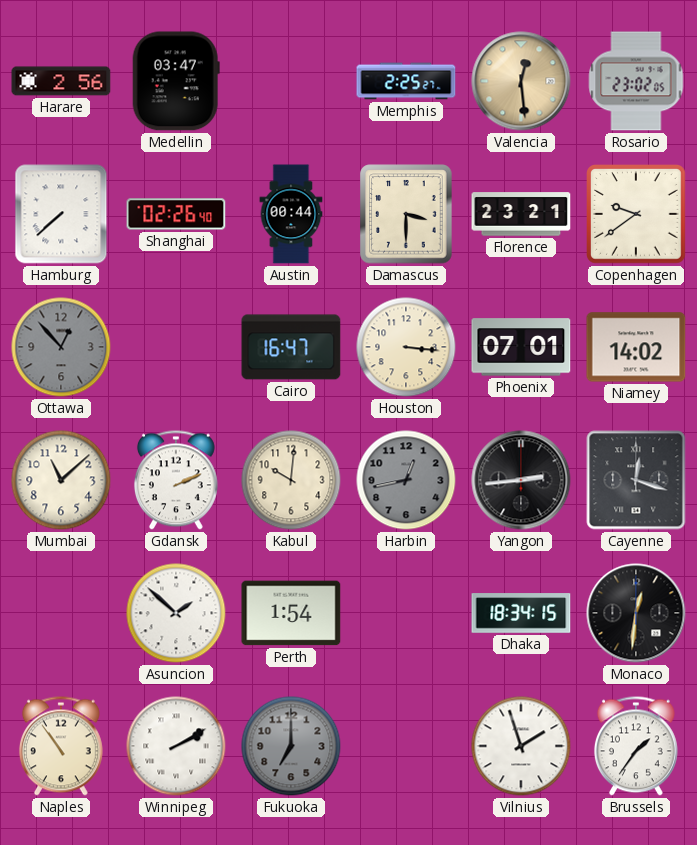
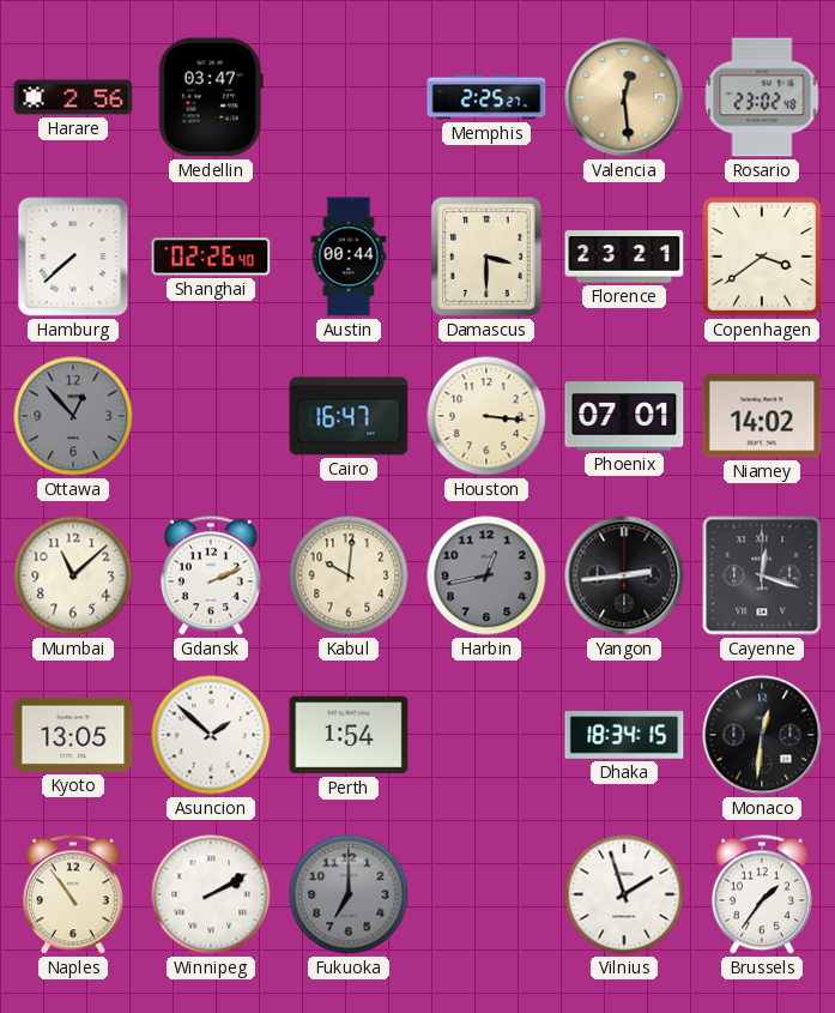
Rosario: 23:02:05 -> 23:02:48 (762, 97)
Copenhagen: 9:39 -> 3:39 (763, 258)
Kyoto: none -> 13:05 (73, 735)
